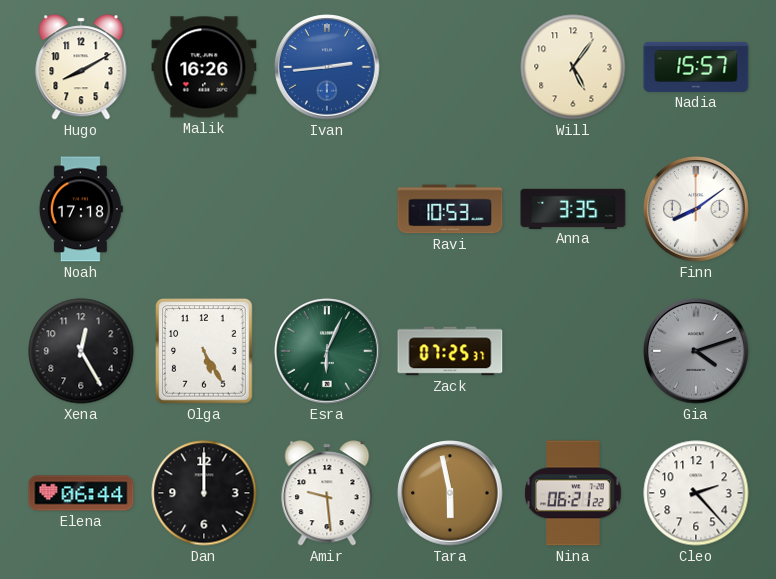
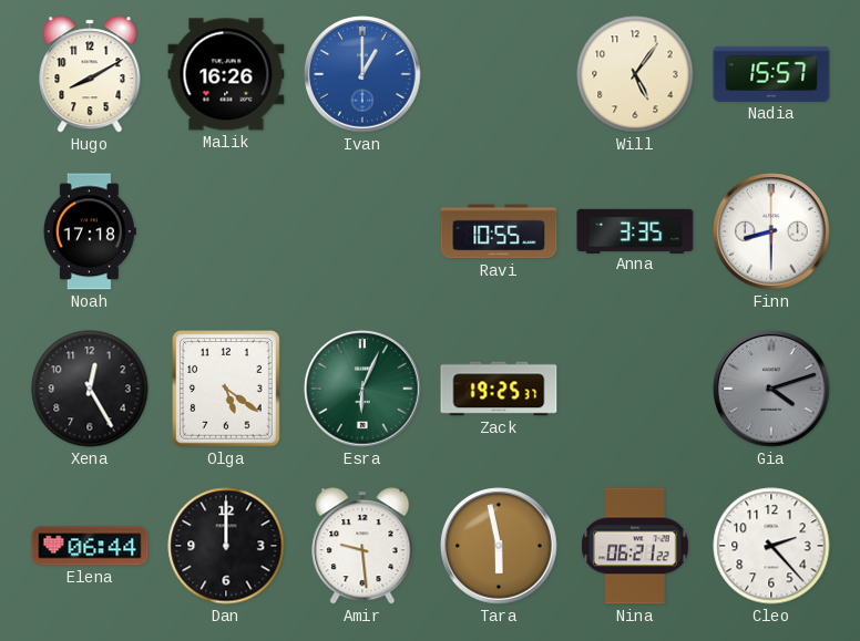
Ivan: 2:44 -> 1:00 (362, 74)
Ravi: 10:53 -> 10:55 (499, 231)
Finn: 8:09 -> 8:30 (771, 231)
Olga: 5:25 -> 5:21 (226, 389)
Zack: 07:25 -> 19:25 (499, 389)
